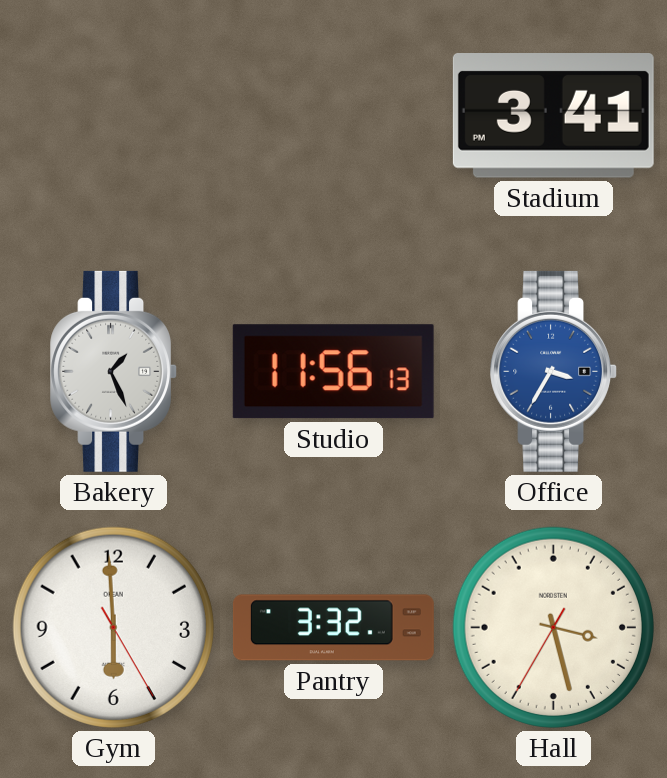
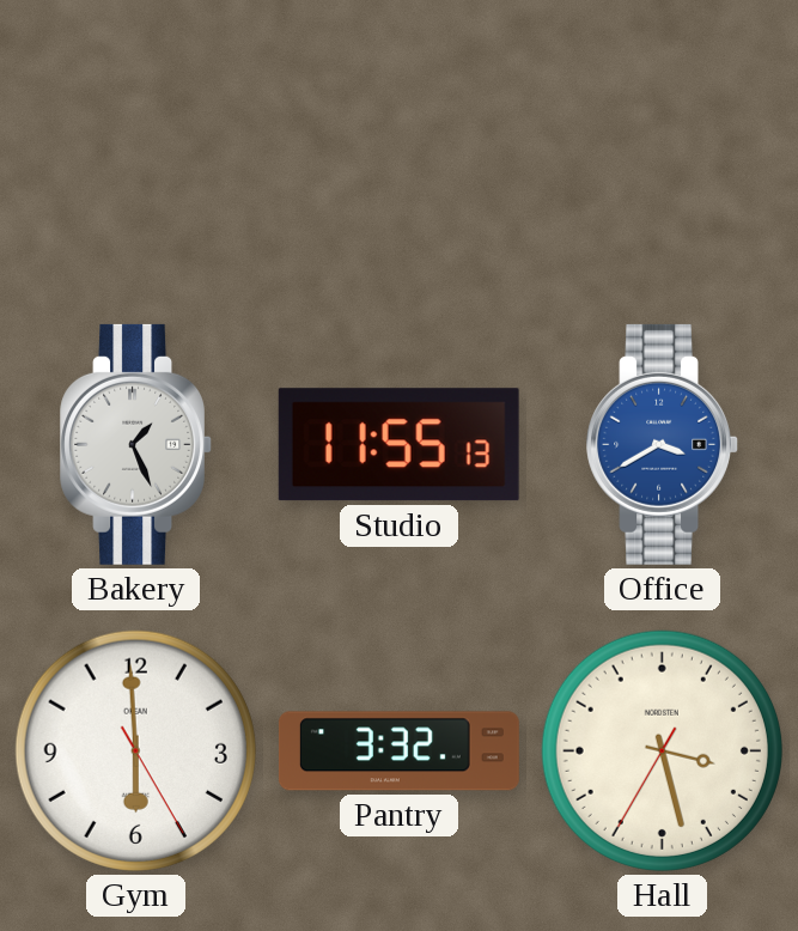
Stadium: 3:41 -> none (553, 116)
Studio: 11:56 -> 11:55 (398, 445)
Office: 3:35 -> 3:40 (662, 444)
